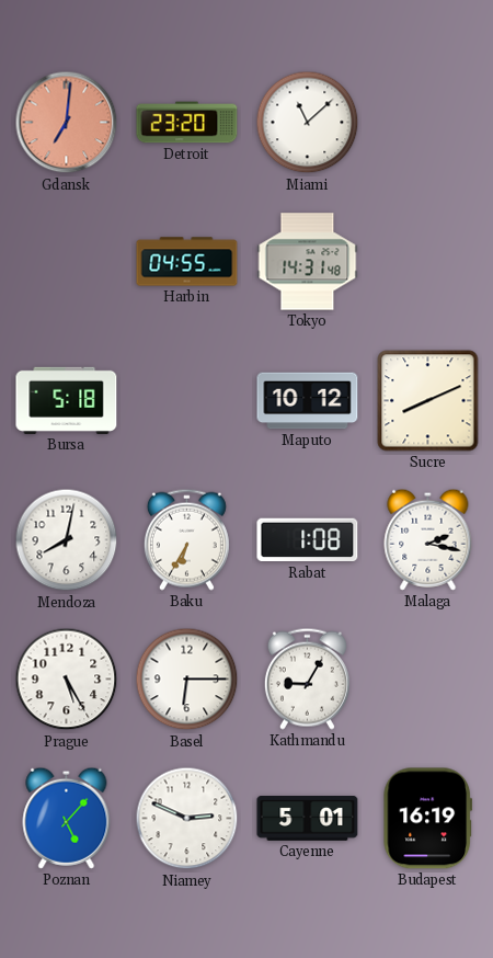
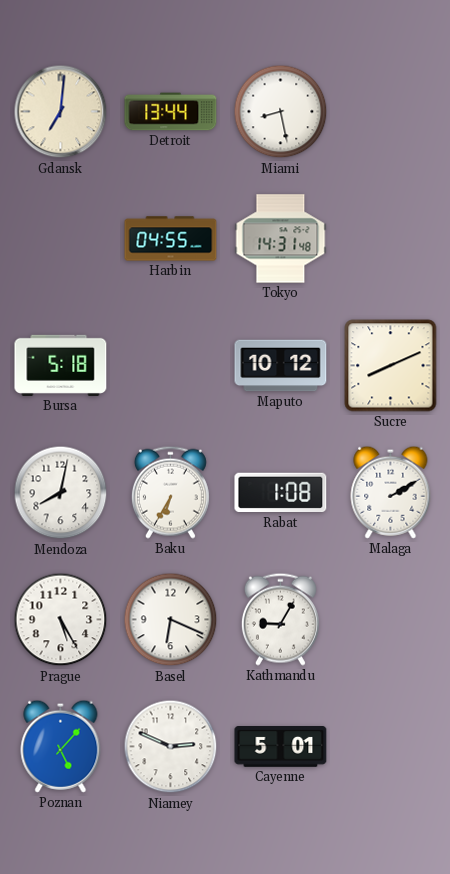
Gdansk dial: salmon -> cream (61, 112)
Detroit: 23:20 -> 13:44 (171, 112)
Miami: 11:08 -> 8:28 (281, 112)
Malaga: 2:17 -> 2:10 (391, 492)
Basel: 6:15 -> 6:19 (171, 620)
Budapest: 16:19 -> none (427, 819)
